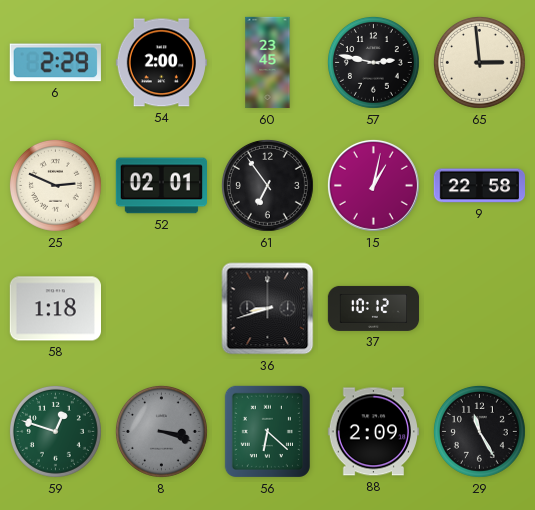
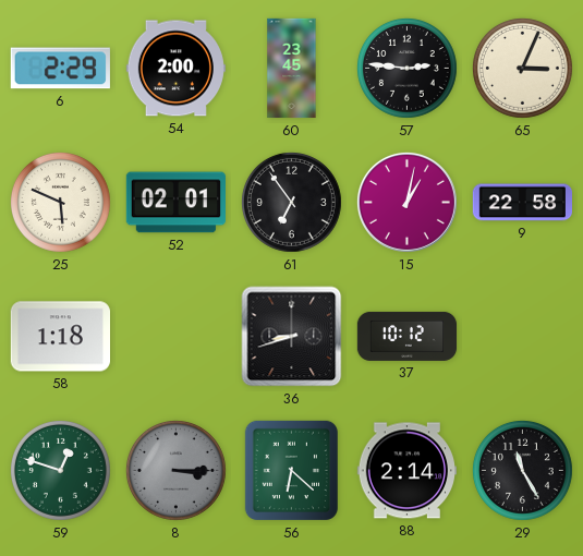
57: 2:47 -> 2:46 (406, 68)
65: 2:59 -> 3:04 (522, 68)
25: 2:49 -> 5:49 (60, 202)
8: 3:18 -> 3:15 (175, 470)
88: 2:09 -> 2:14 (406, 471)
